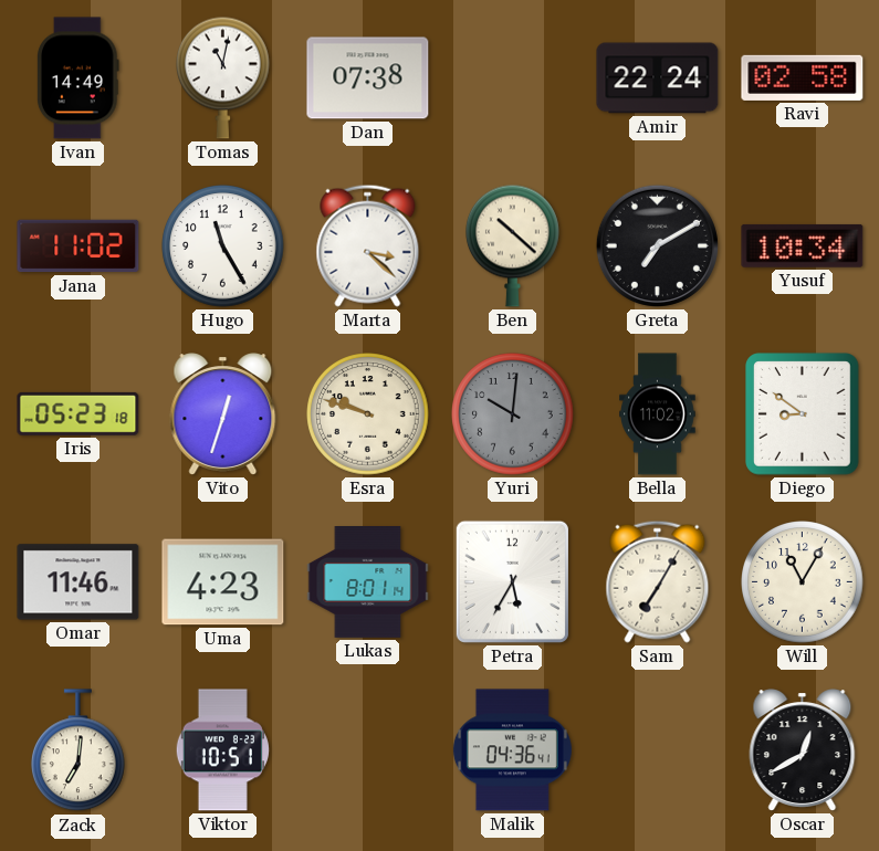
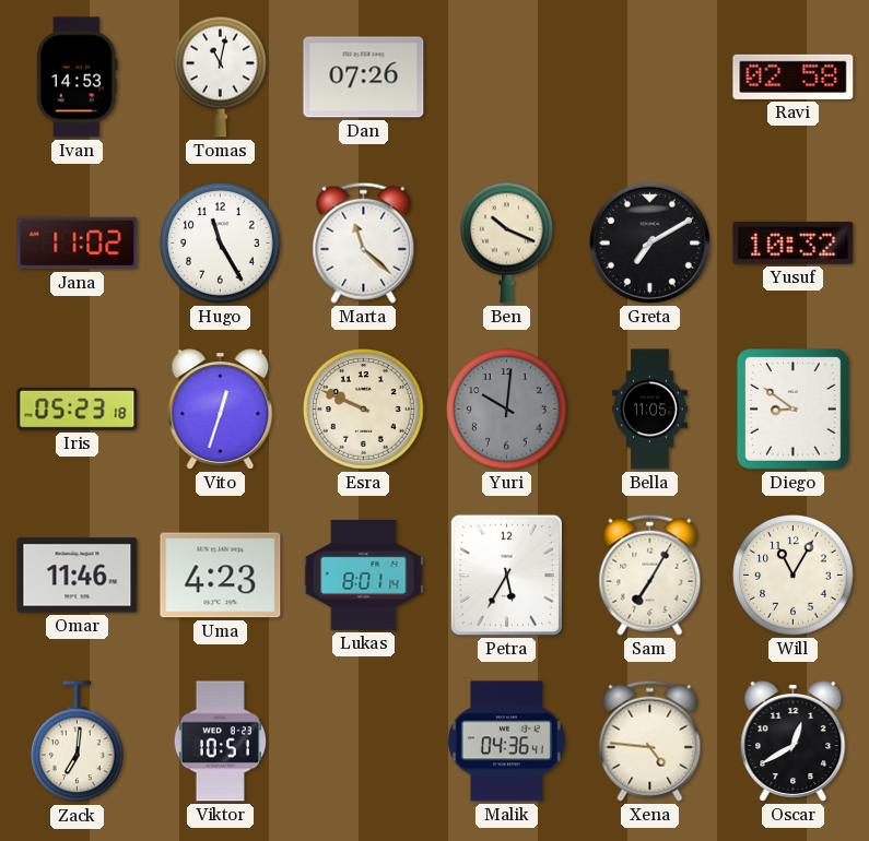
Ivan: 14:49 -> 14:53 (78, 78)
Dan: 07:38 -> 07:26 (364, 78)
Amir: 22:24 -> none (658, 78)
Marta: 3:22 -> 11:22 (364, 242)
Ben: 10:22 -> 10:19 (507, 242)
Yusuf: 10:34 -> 10:32 (794, 242)
Esra: 9:48 -> 9:49 (364, 410)
Bella: 11:02 -> 11:05 (650, 410)
Xena: none -> 4:46 (650, 741)
